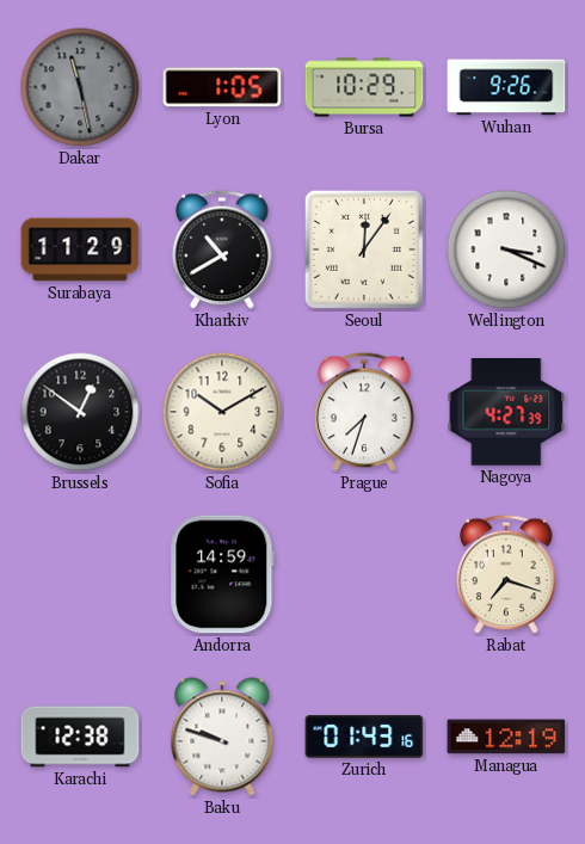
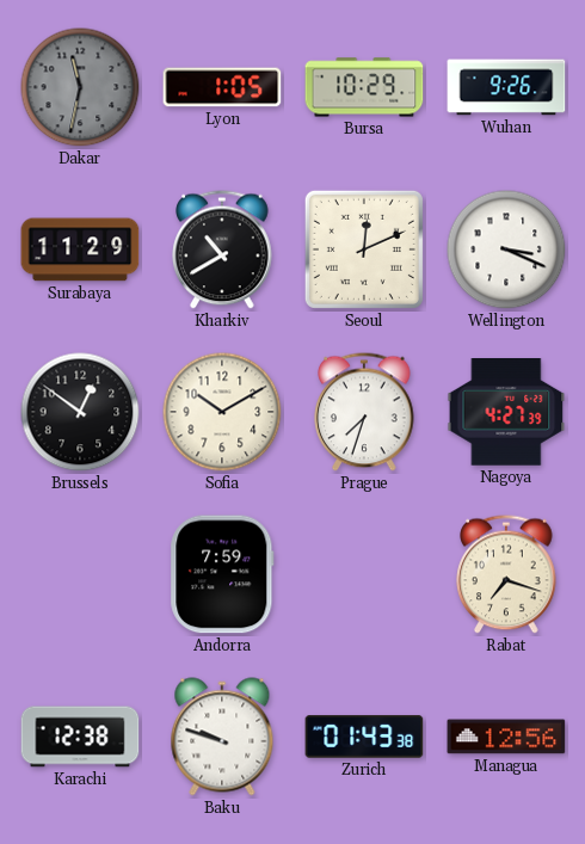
Dakar: 11:28 -> 11:32 (80, 87)
Seoul: 12:06 -> 12:11 (364, 249)
Andorra: 14:59 -> 7:59 (222, 574)
Zurich: 01:43:16 -> 01:43:38 (364, 737)
Managua: 12:19 -> 12:56 (506, 737)
